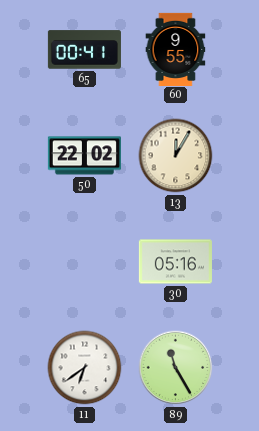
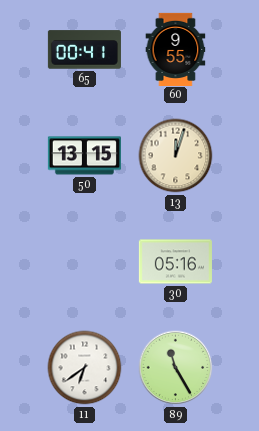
50: 22:02 -> 13:15 (84, 156)
13: 12:05 -> 12:03 (176, 156)
